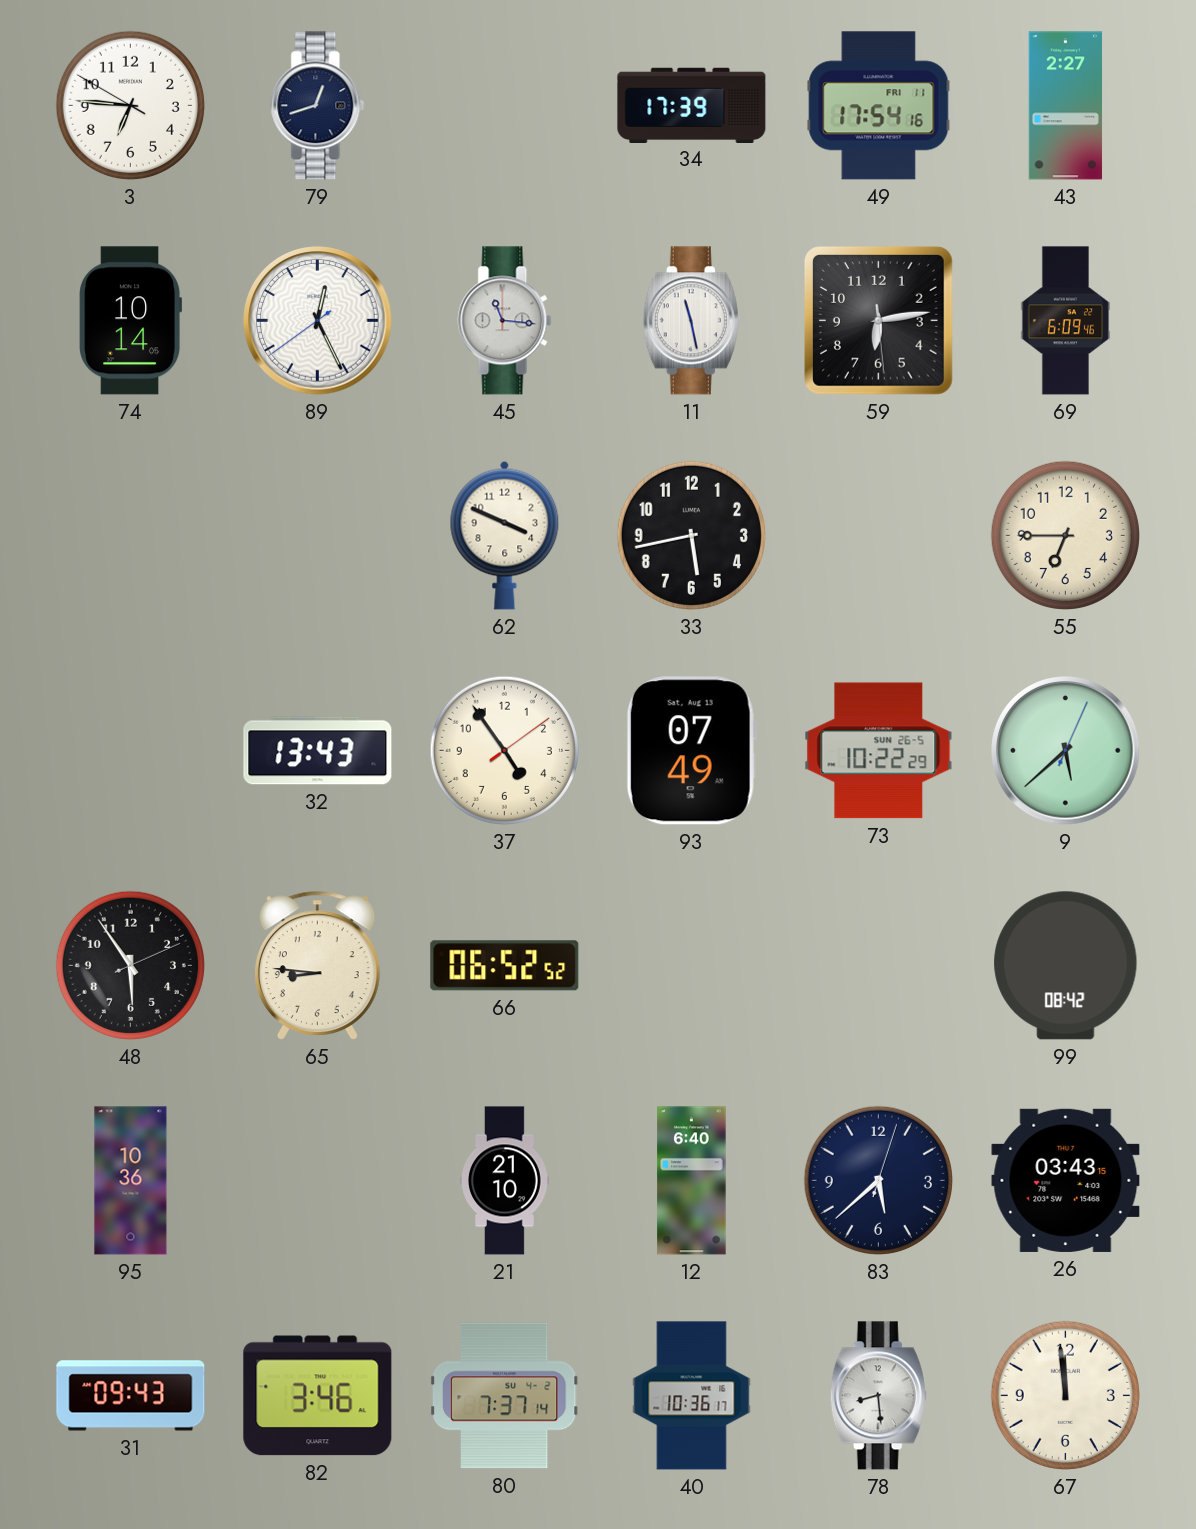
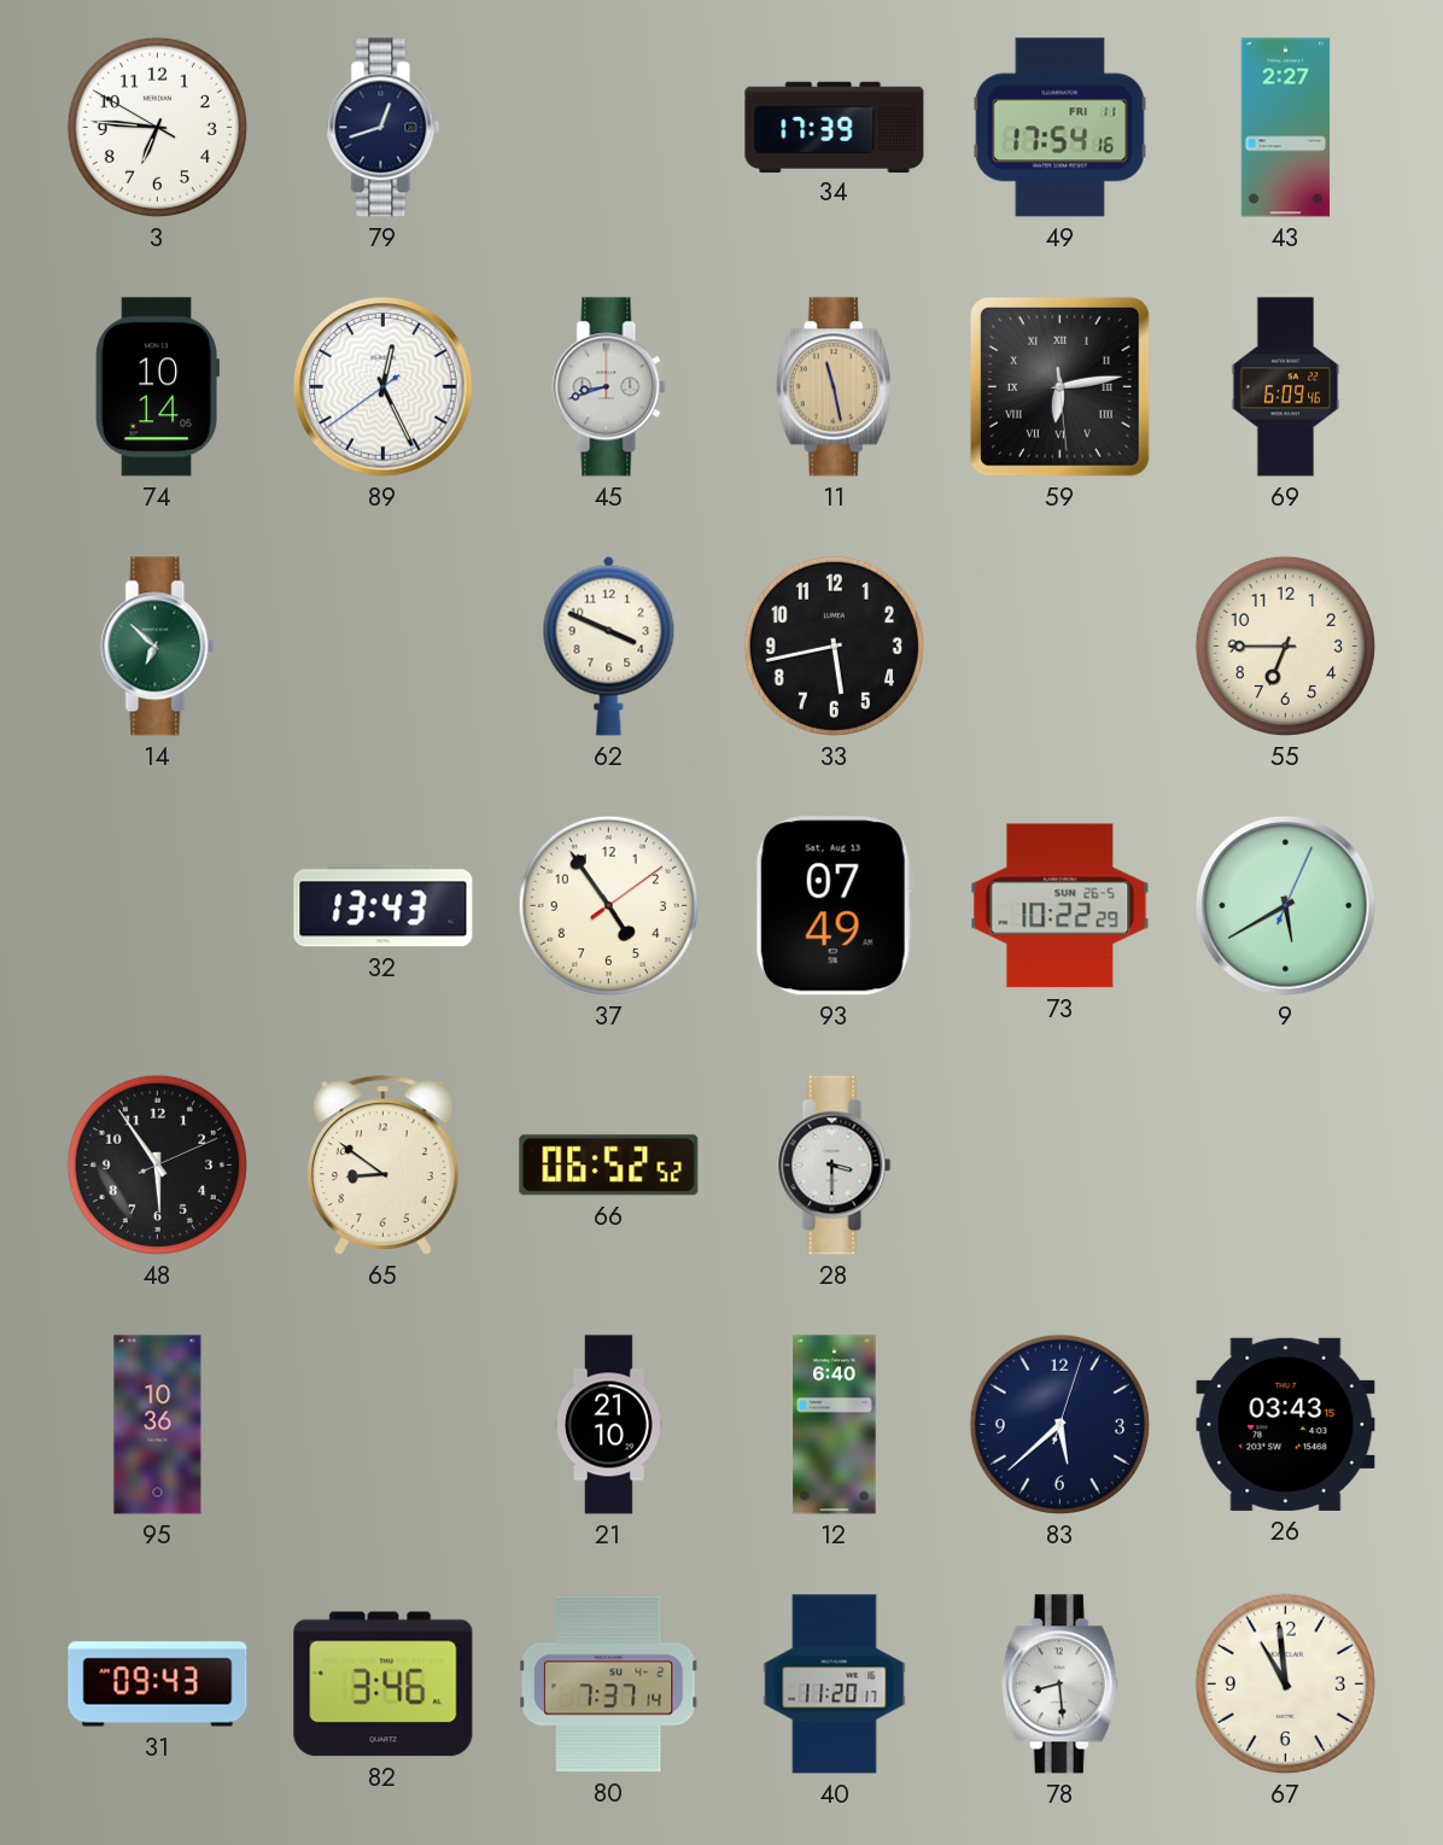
45: 11:16 -> 8:42 (609, 387)
11 dial: white -> champagne (834, 387)
59 numerals: Arabic -> Roman (1061, 387)
14: none -> 6:52 (158, 647)
9: 5:38 -> 5:40 (1286, 906)
65: 8:46 -> 8:51 (382, 1164)
28: none -> 3:30 (835, 1166)
99: 08:42 -> none (1066, 966)
40: 10:36 -> 11:20 (835, 1685)
67: 11:59 -> 10:59 (1285, 1683)
